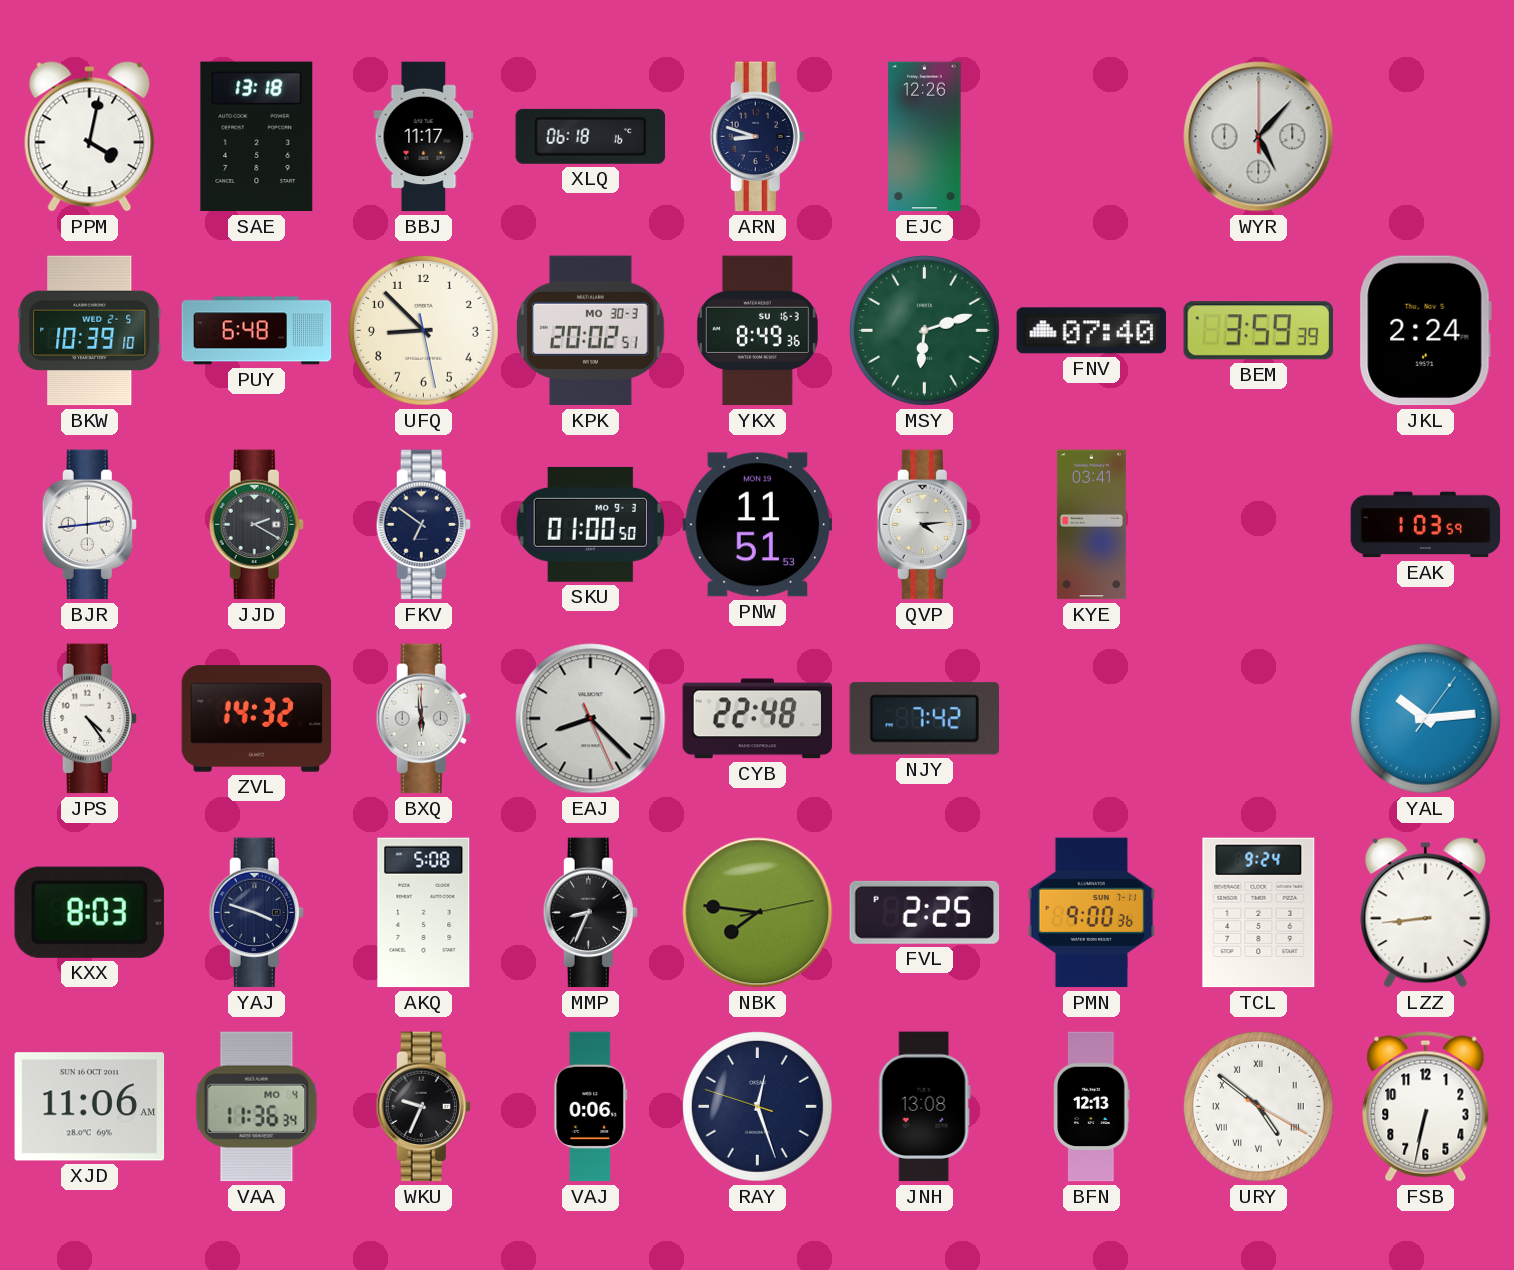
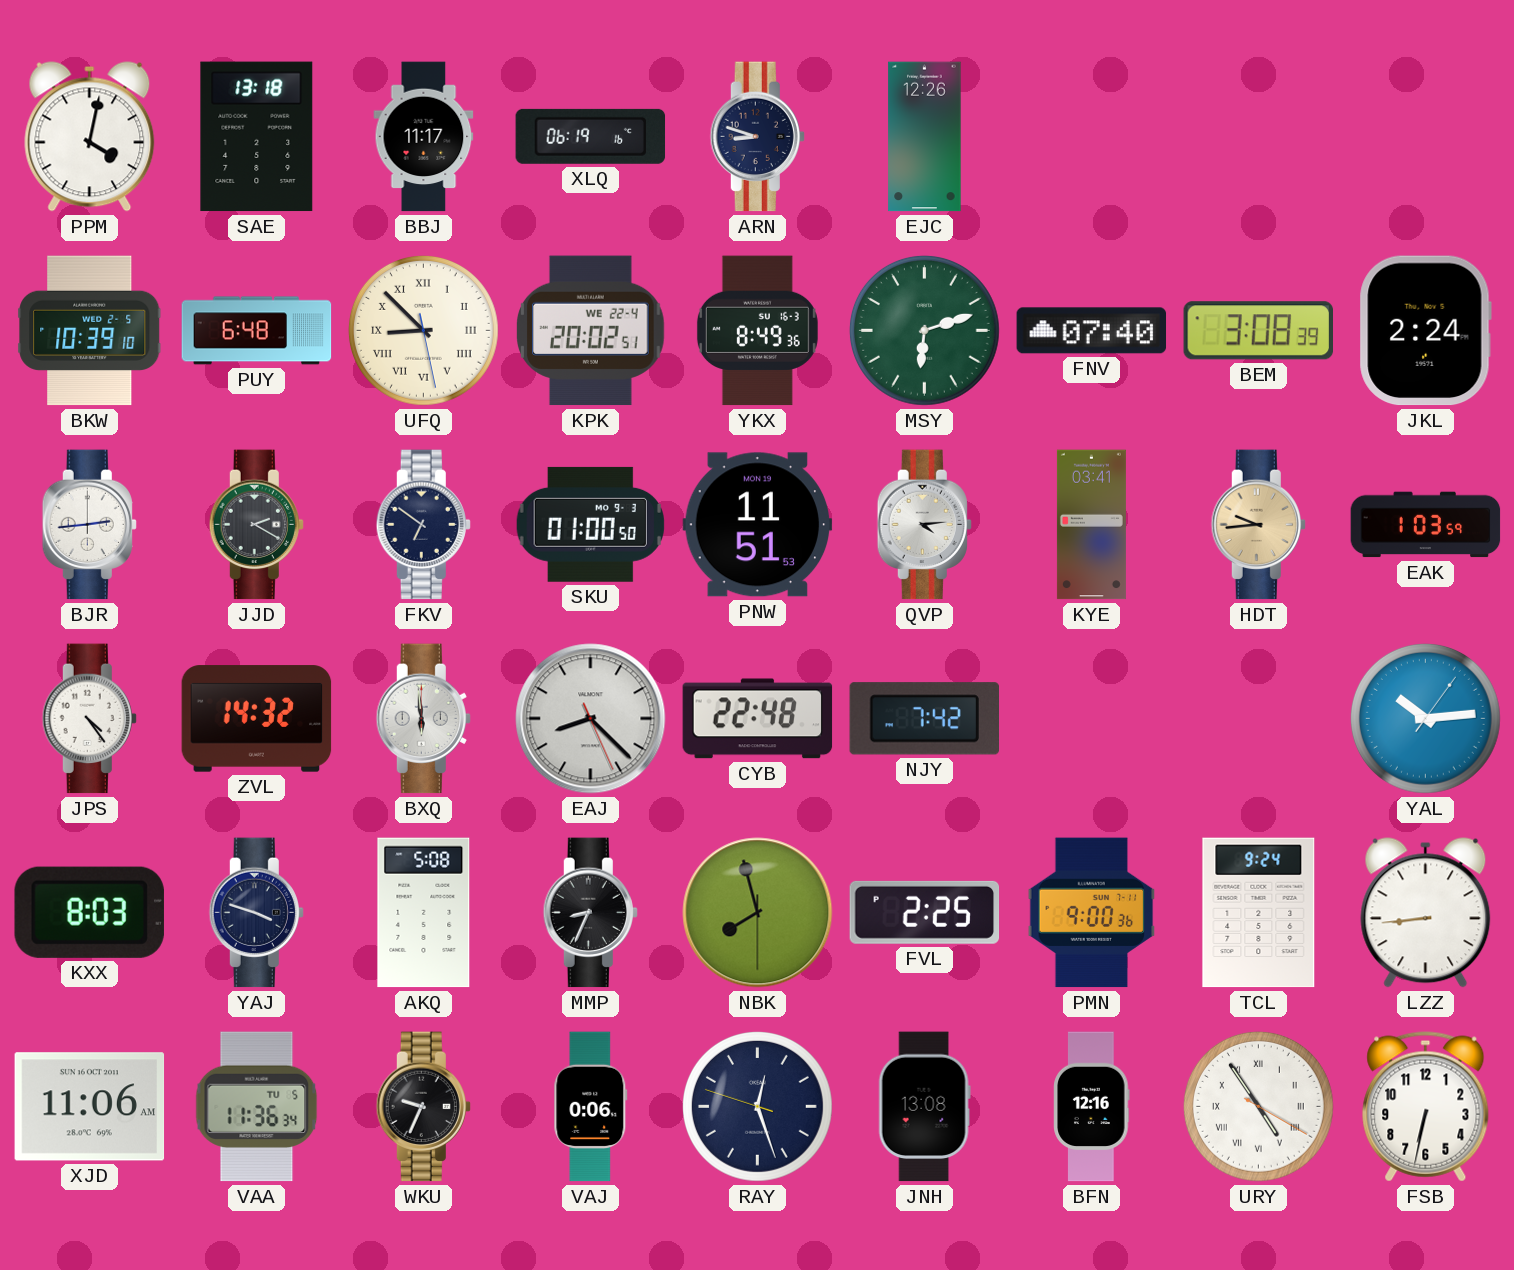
XLQ: 06:18 -> 06:19 (591, 136)
WYR: 5:07 -> none (1259, 137)
UFQ numerals: Arabic -> Roman (423, 330)
KPK date: MO 30-3 -> WE 22-4 (591, 331)
BEM: 3:59 -> 3:08 (1258, 331)
HDT: none -> 9:44 (1258, 525)
NBK: 7:46 -> 7:57 (758, 913)
VAA date: MO 4 -> TU 5 (257, 1107)
BFN: 12:13 -> 12:16 (1092, 1107)
URY: 4:51 -> 4:54 (1258, 1106)
